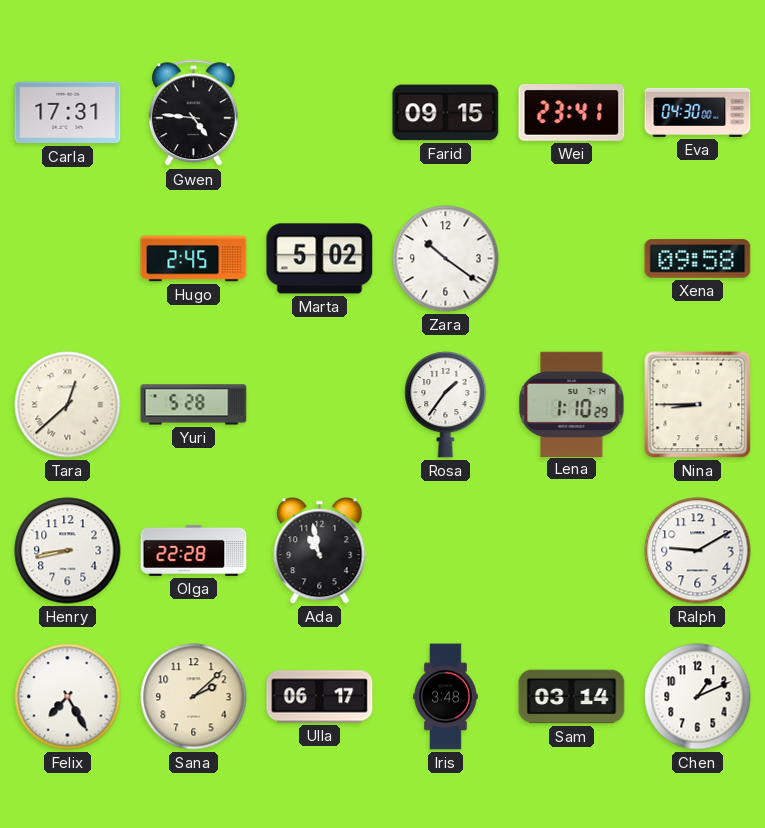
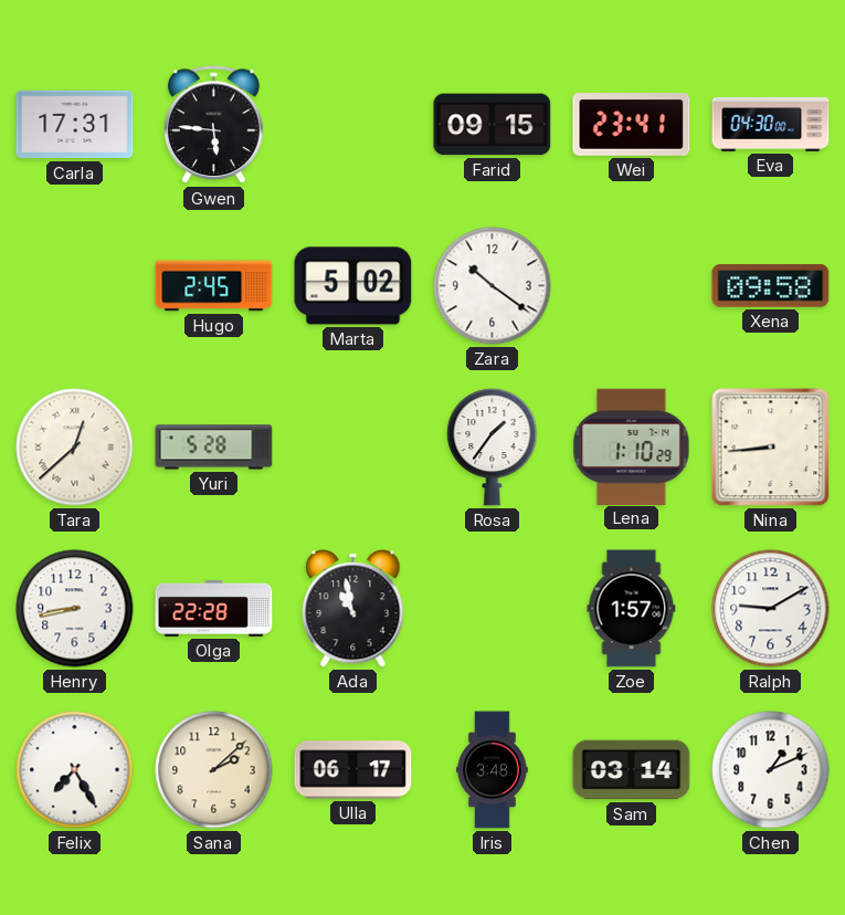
Gwen: 4:46 -> 5:46 (213, 125)
Nina: 8:45 -> 8:44 (771, 448)
Zoe: none -> 1:57 (632, 609)
